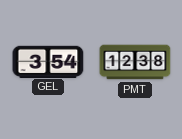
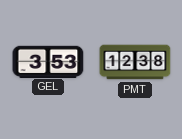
GEL: 3:54 -> 3:53 (48, 61)
